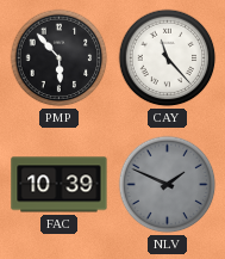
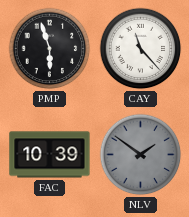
PMP: 5:53 -> 5:57 (50, 49)
NLV: 1:49 -> 1:51 (141, 155)
